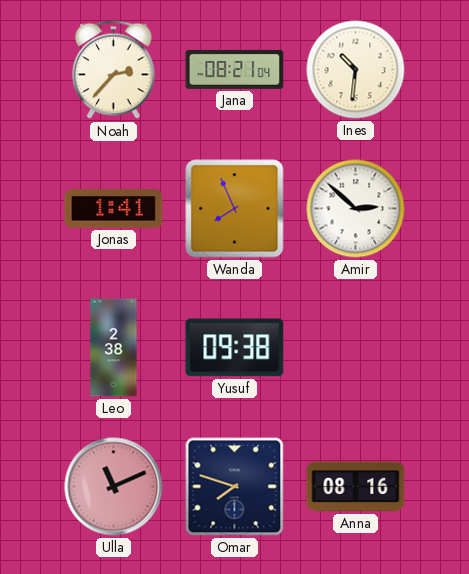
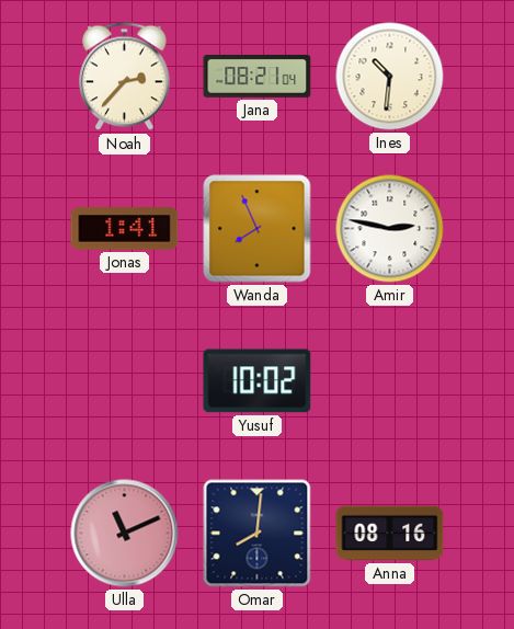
Amir: 2:52 -> 2:47 (390, 229)
Leo: 2:38 -> none (114, 348)
Yusuf: 09:38 -> 10:02 (258, 381)
Omar: 7:48 -> 8:01 (258, 534)
